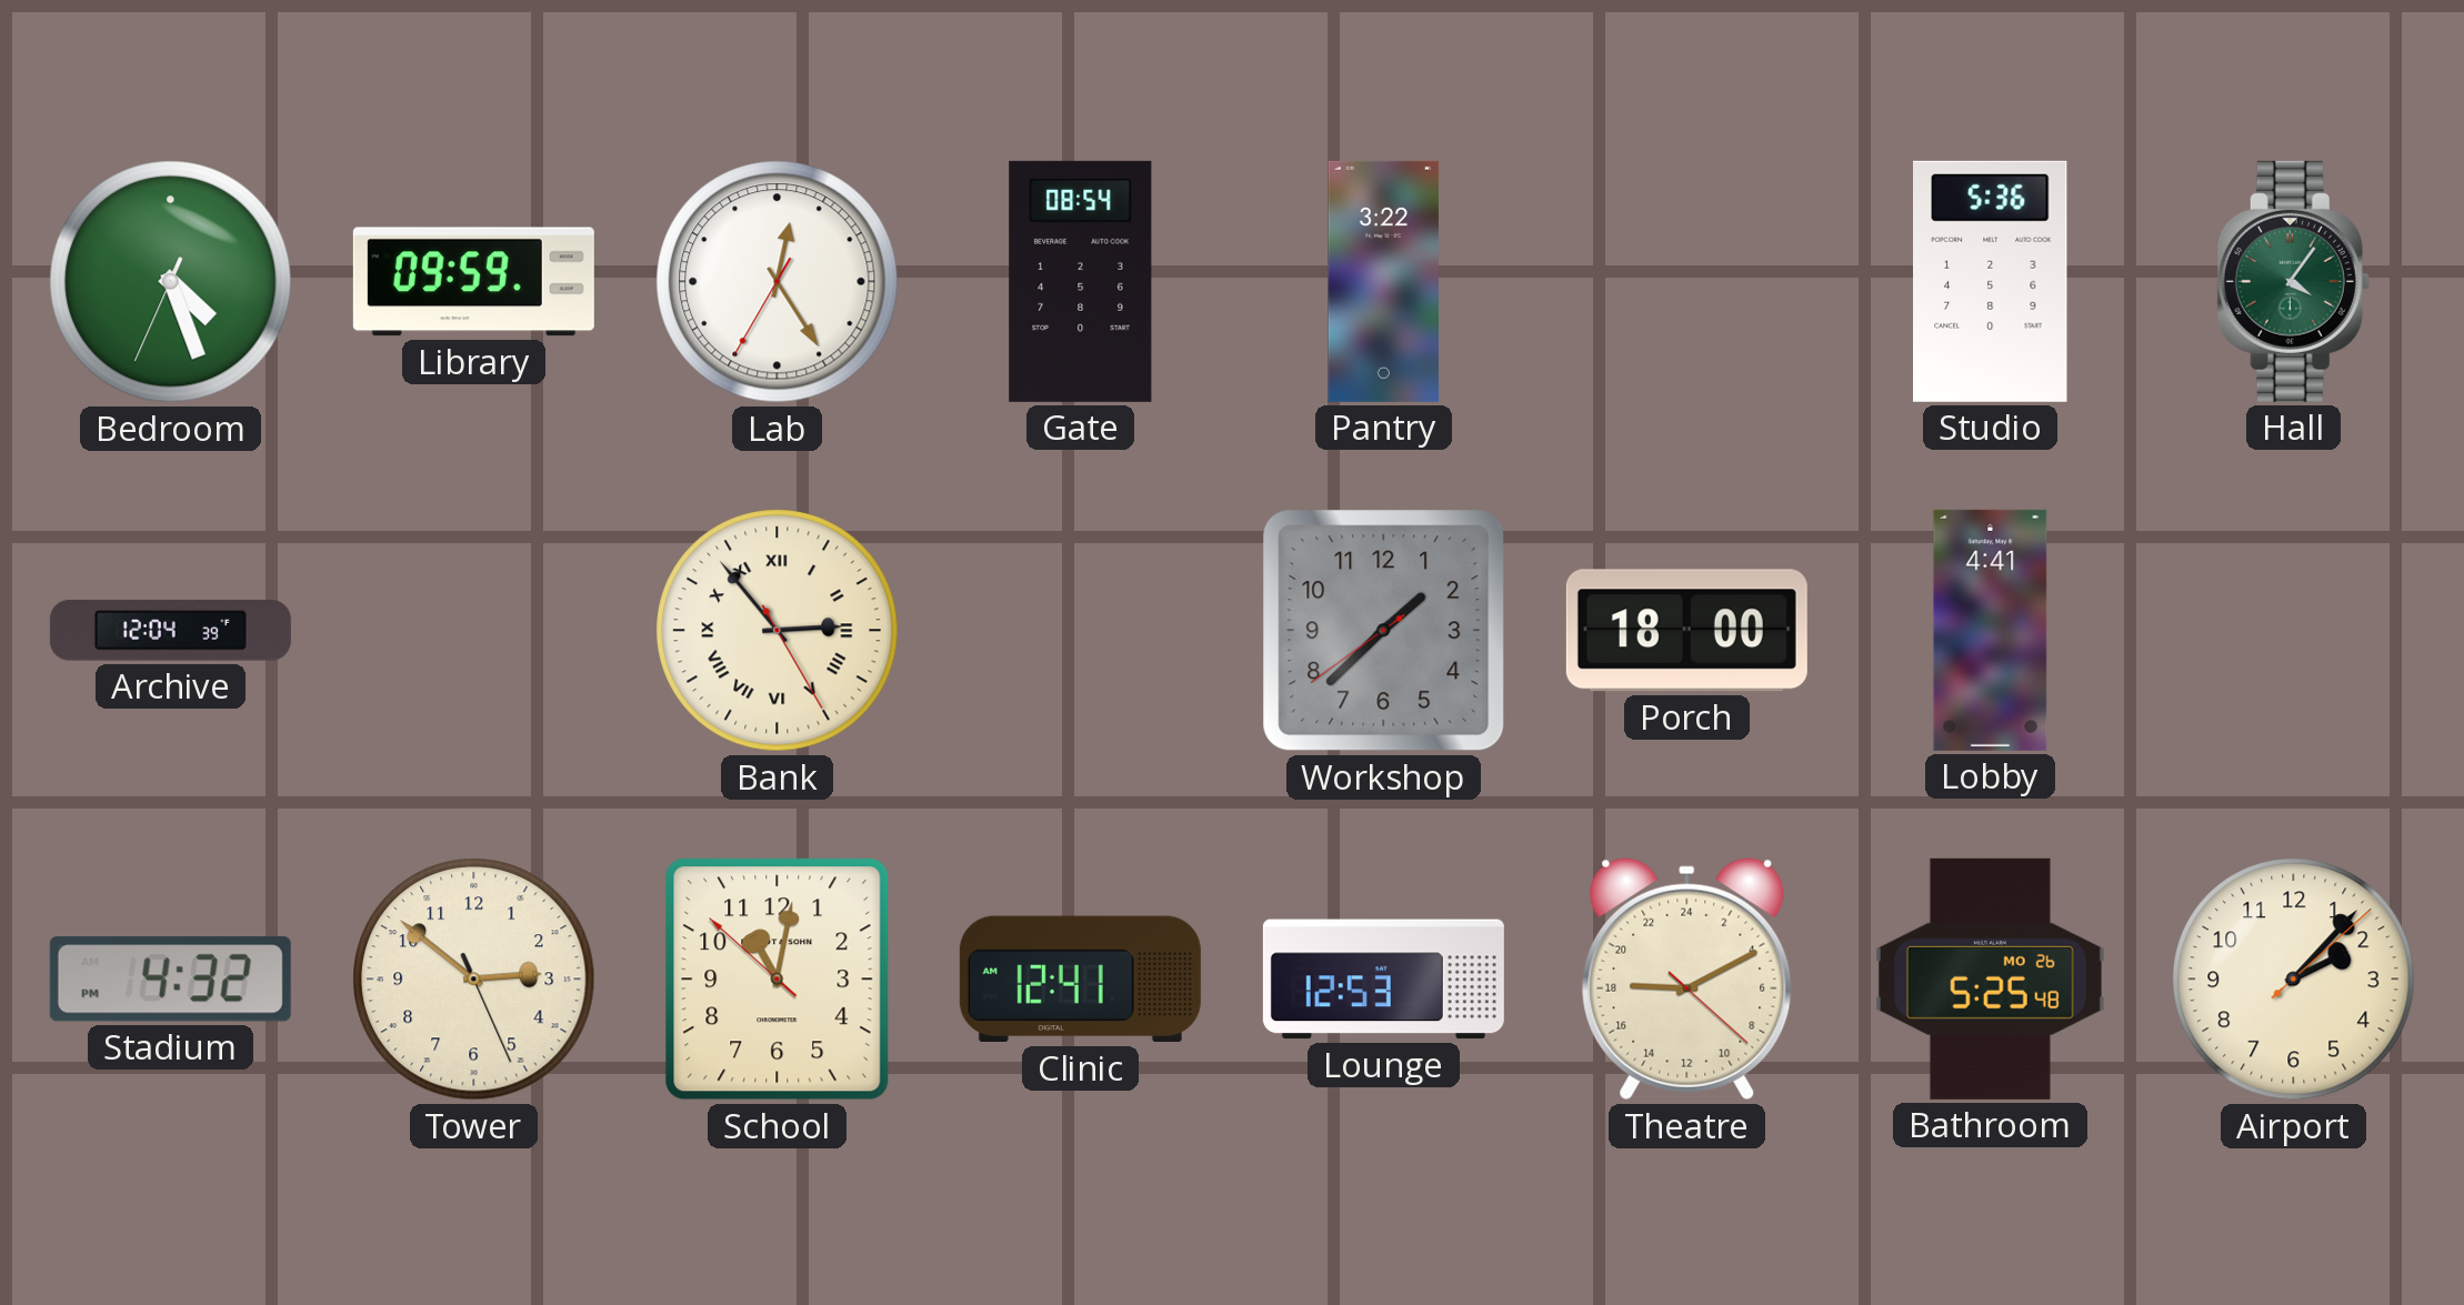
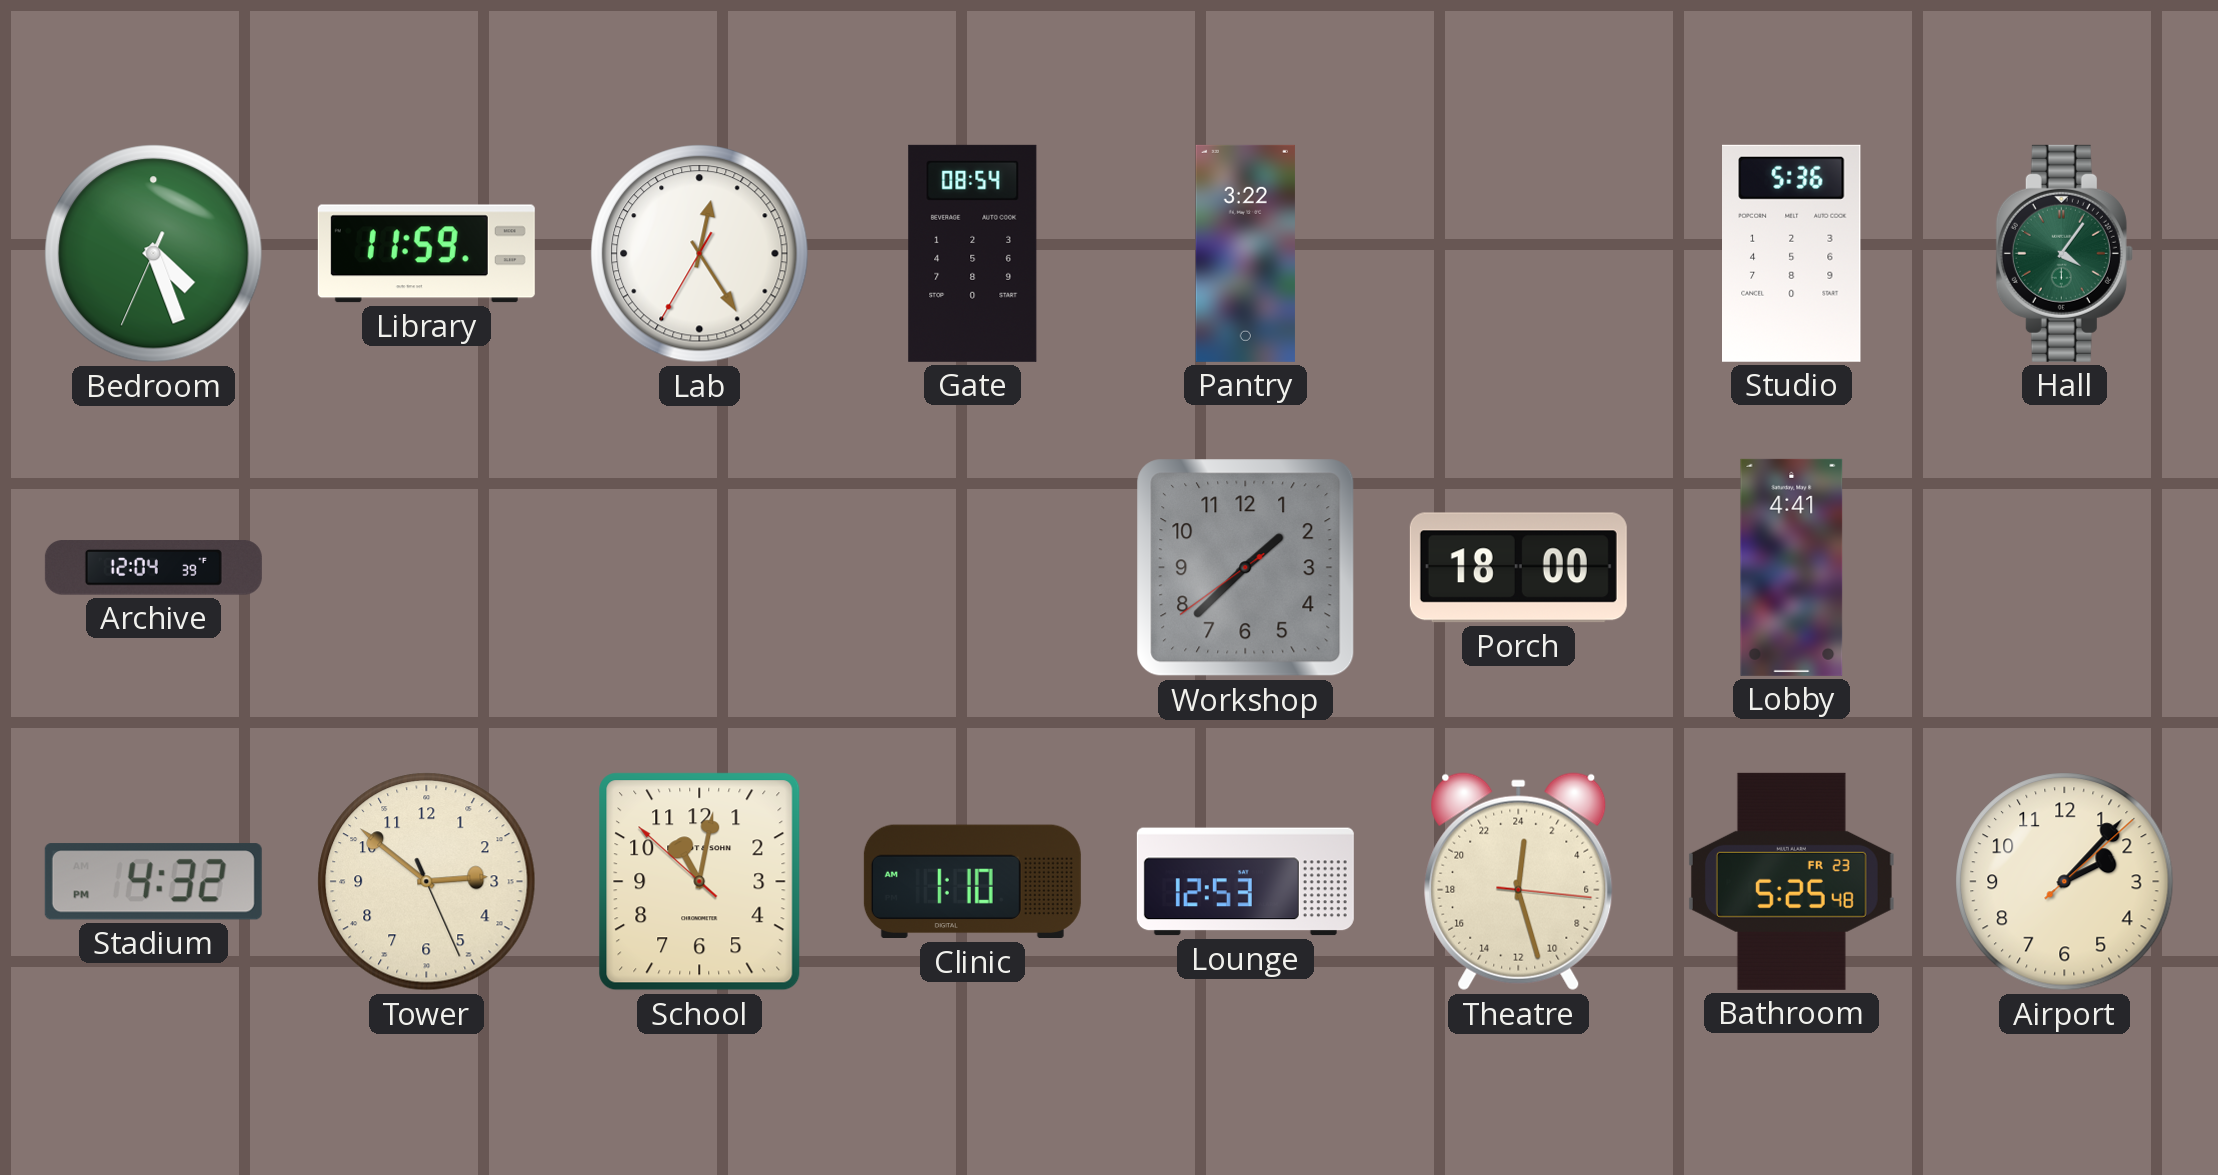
Library: 09:59 -> 11:59 (426, 254)
Bank: 2:53 -> none (778, 631)
Clinic: 12:41 -> 1:10 (972, 882)
Theatre: 18:10 -> 0:27 (1519, 882)
Bathroom date: MO 26 -> FR 23 (1791, 881)
